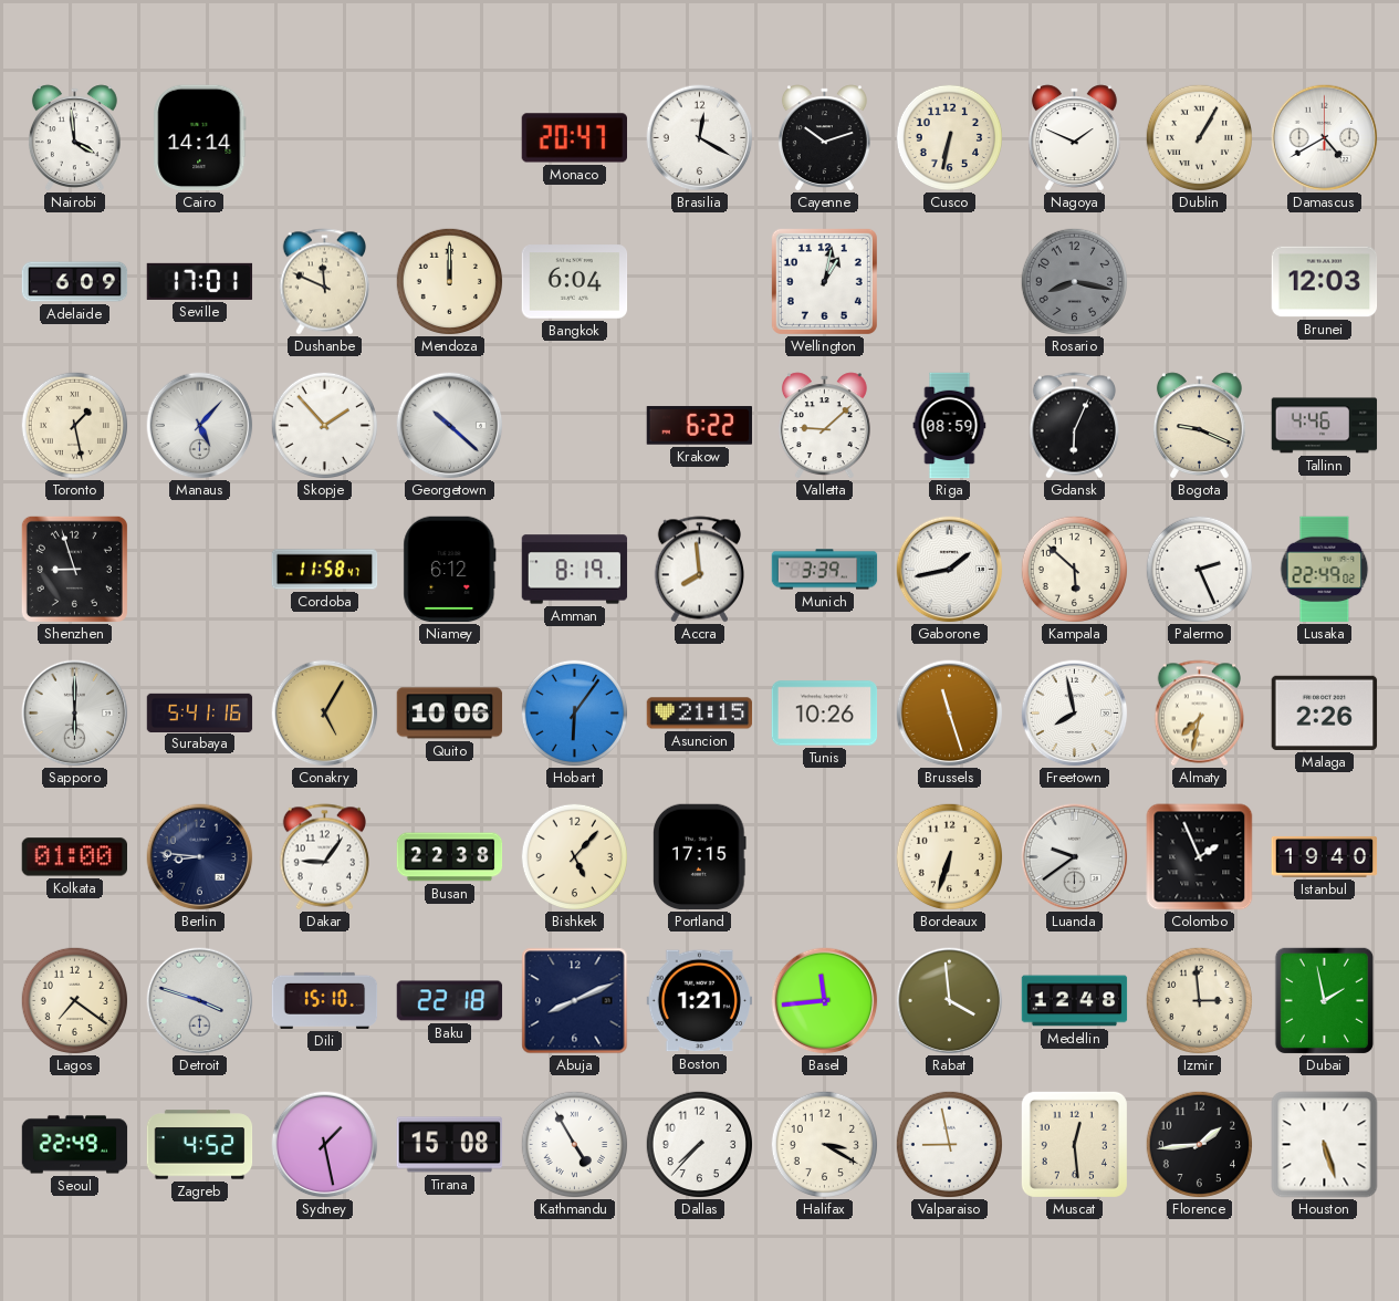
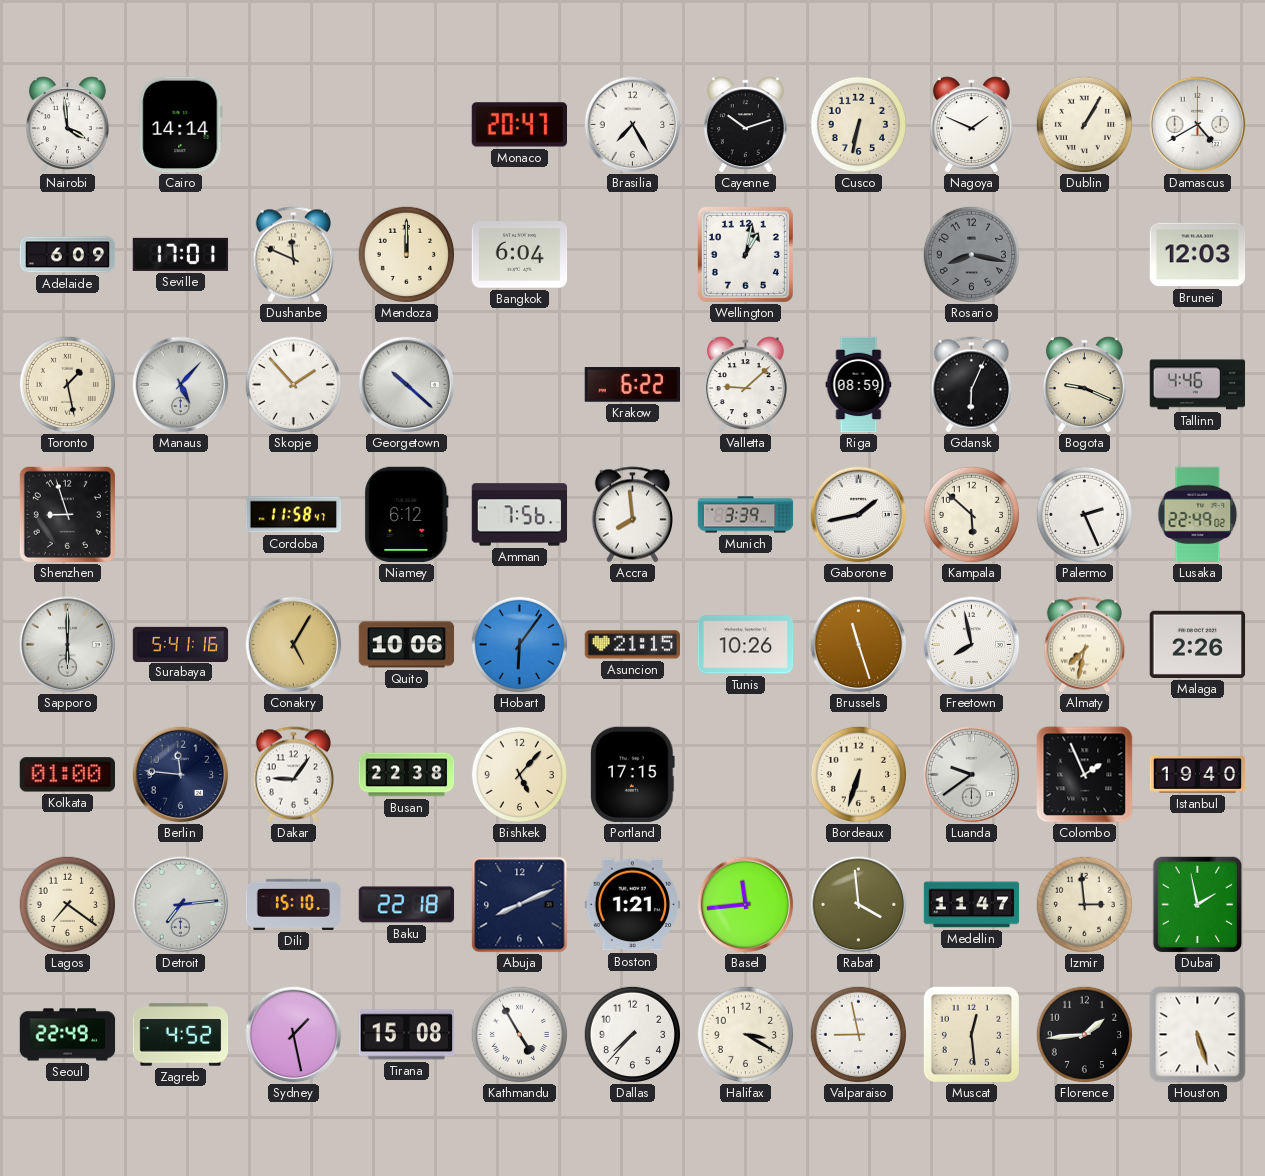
Brasilia: 12:20 -> 7:25 (633, 125)
Amman: 8:19 -> 7:56 (520, 515)
Berlin: 8:46 -> 11:46 (181, 775)
Detroit: 3:48 -> 7:14 (181, 905)
Medellin: 12:48 -> 11:47 (972, 905)
